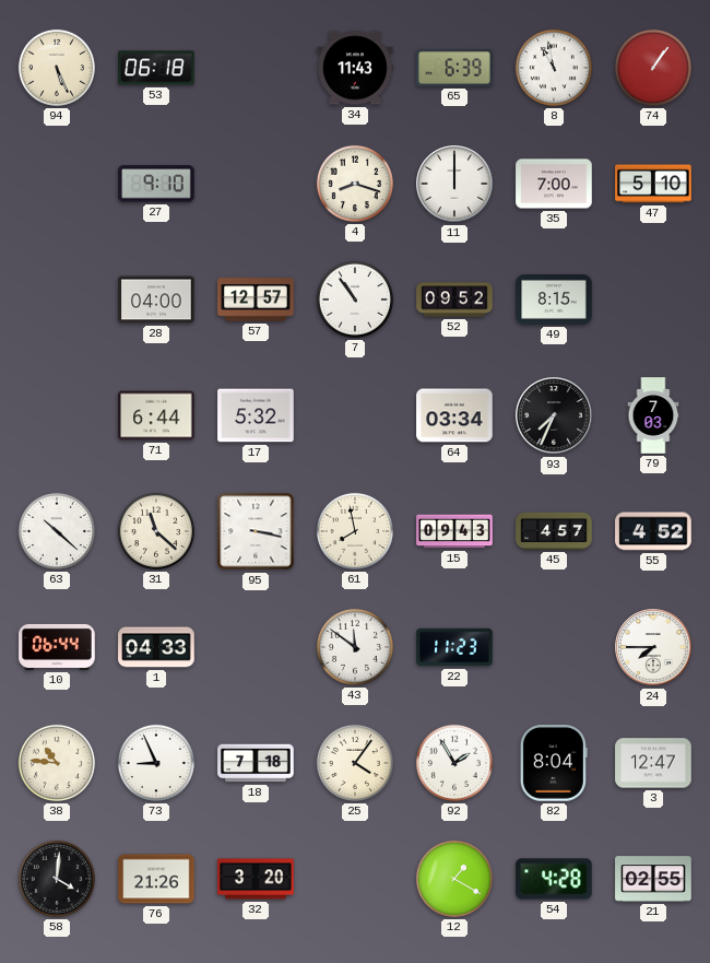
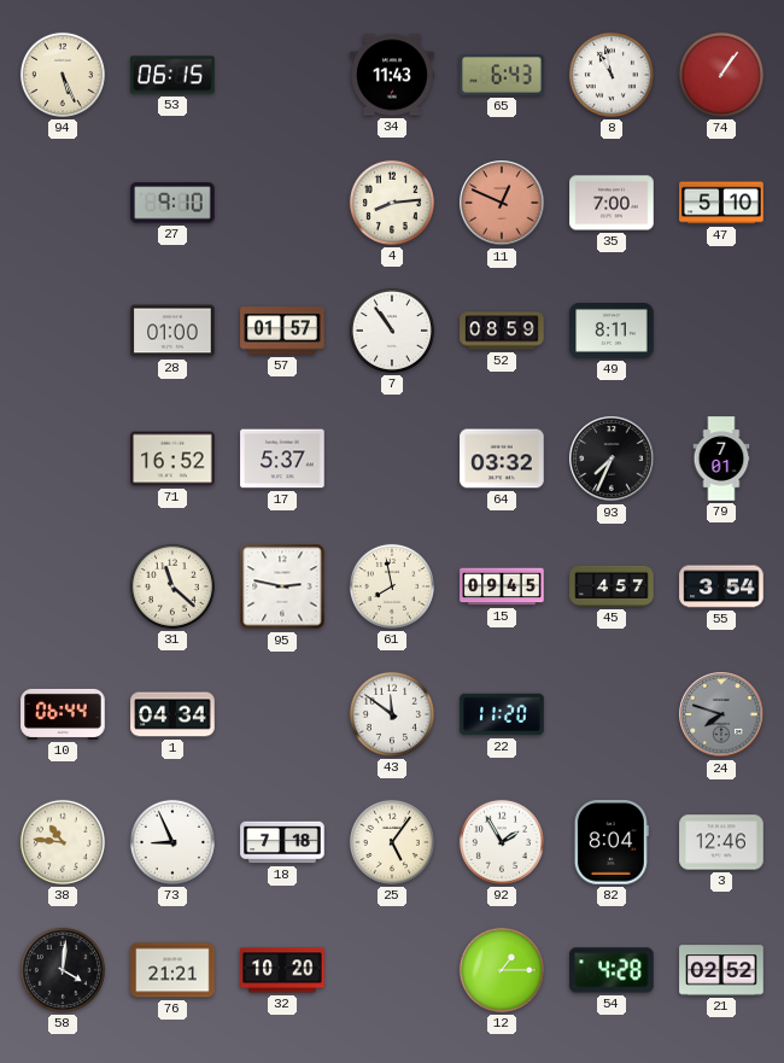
53: 06:18 -> 06:15 (172, 75)
65: 6:39 -> 6:43 (502, 76)
4: 8:18 -> 8:14 (392, 203)
11: 12:00 -> 12:49 (502, 203)
11 dial: white -> salmon (502, 203)
28: 04:00 -> 01:00 (172, 331)
57: 12:57 -> 01:57 (282, 331)
52: 09:52 -> 08:59 (502, 331)
49: 8:15 -> 8:11 (612, 332)
71: 6:44 -> 16:52 (172, 459)
17: 5:32 -> 5:37 (282, 459)
64: 03:34 -> 03:32 (502, 459)
79: 7:03 -> 7:01 (721, 459)
63: 10:22 -> none (57, 531)
95: 3:17 -> 2:47 (282, 586)
15: 09:43 -> 09:45 (502, 586)
55: 4:52 -> 3:54 (721, 586)
1: 04:33 -> 04:34 (172, 714)
22: 11:23 -> 11:20 (502, 714)
24: 7:45 -> 7:48 (721, 714)
24 dial: white -> grey (721, 714)
25: 4:06 -> 5:06 (392, 842)
3: 12:47 -> 12:46 (721, 842)
76: 21:26 -> 21:21 (172, 970)
32: 3:20 -> 10:20 (282, 970)
12: 1:20 -> 1:15 (502, 970)
21: 02:55 -> 02:52 (721, 970)
